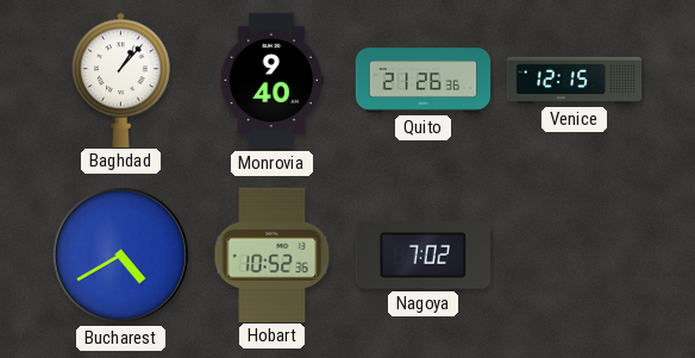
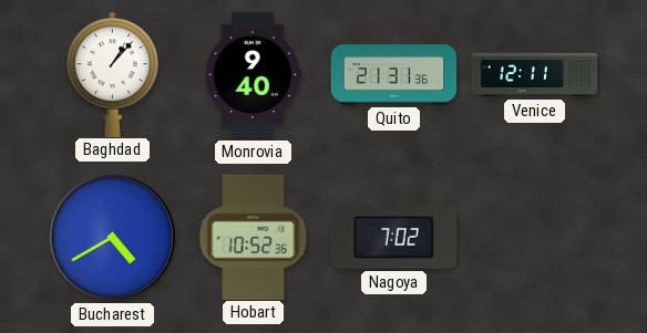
Quito: 21:26 -> 21:31 (394, 75)
Venice: 12:15 -> 12:11 (535, 75)
